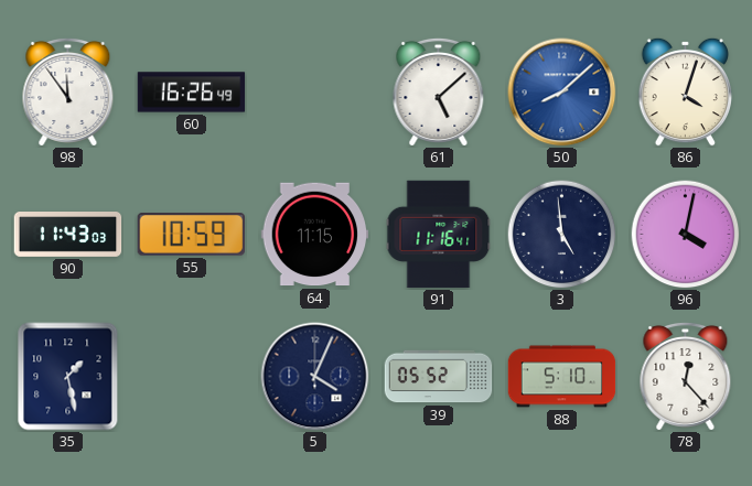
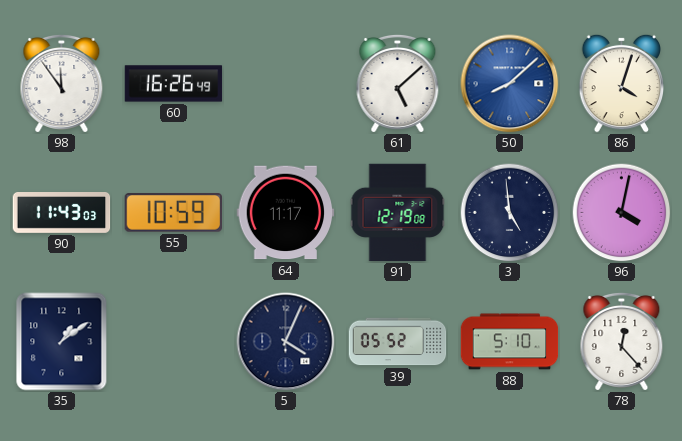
64: 11:15 -> 11:17 (286, 213)
91: 11:16 -> 12:19 (398, 213)
35: 1:28 -> 1:09 (62, 342)
